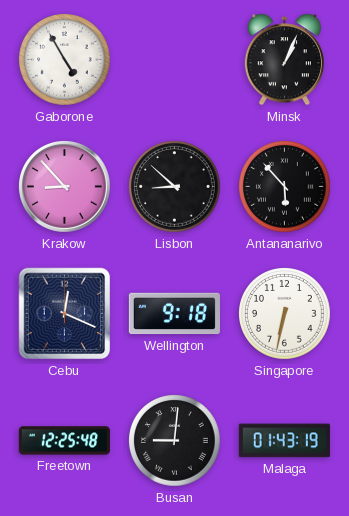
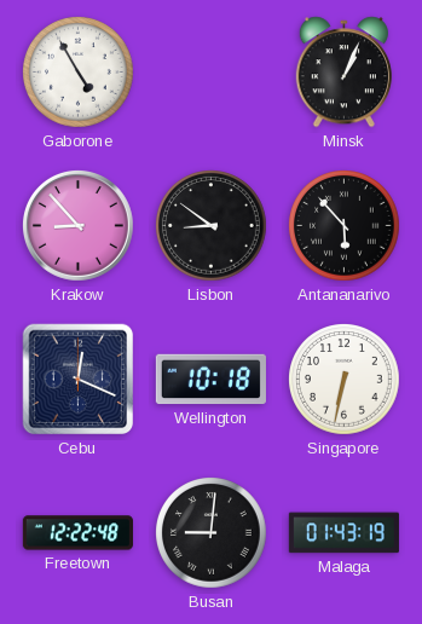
Lisbon: 8:52 -> 8:51 (212, 226)
Wellington: 9:18 -> 10:18 (210, 380)
Freetown: 12:25 -> 12:22 (77, 533)
